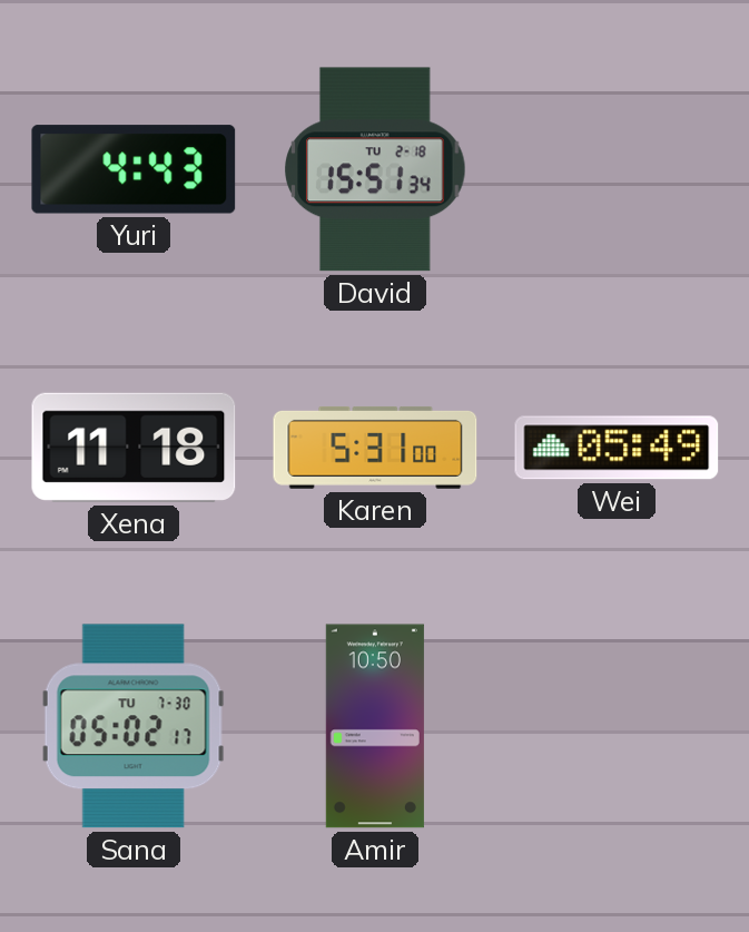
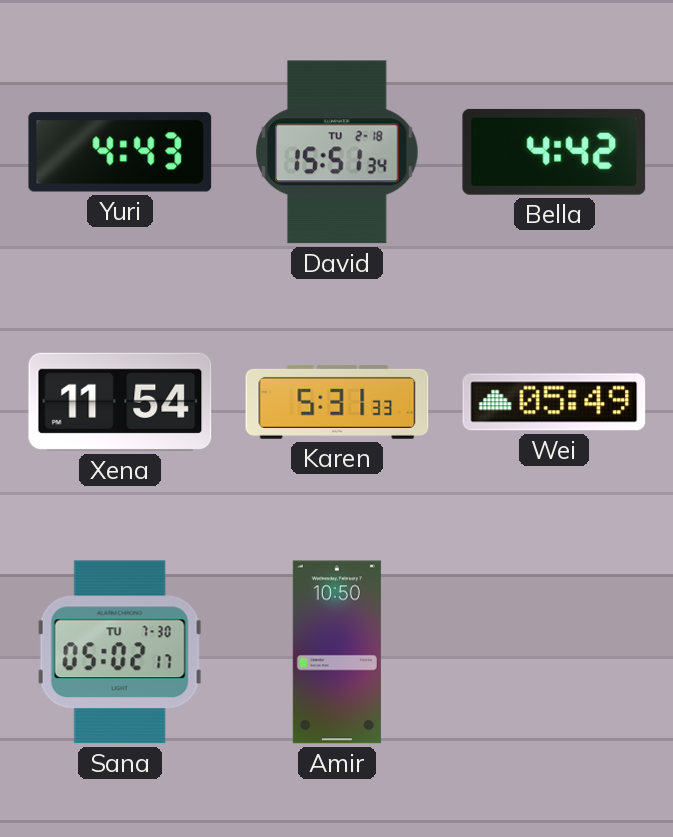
Bella: none -> 4:42 (554, 152)
Xena: 11:18 -> 11:54 (120, 402)
Karen: 5:31:00 -> 5:31:33 (337, 402)
